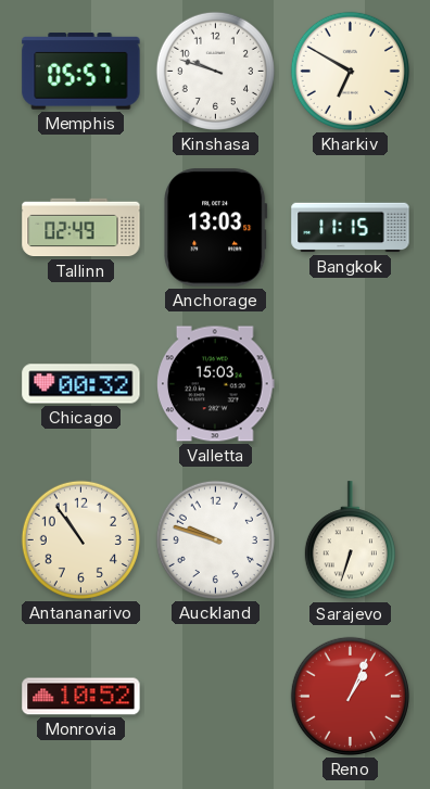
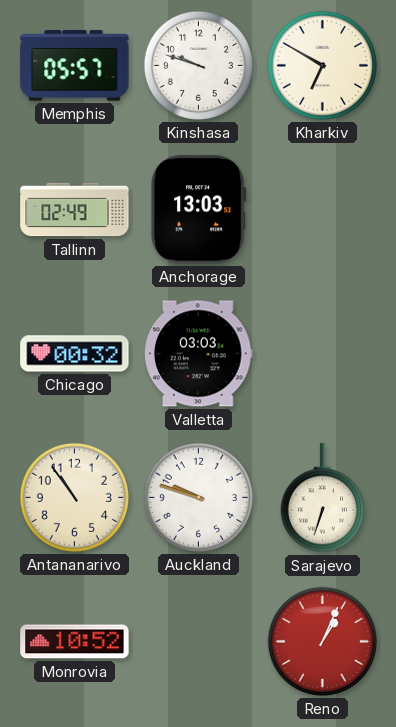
Bangkok: 11:15 -> none (351, 228)
Valletta: 15:03 -> 03:03 (199, 354)
